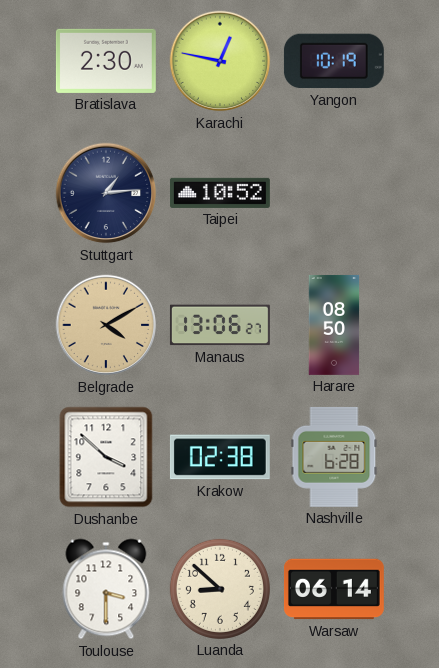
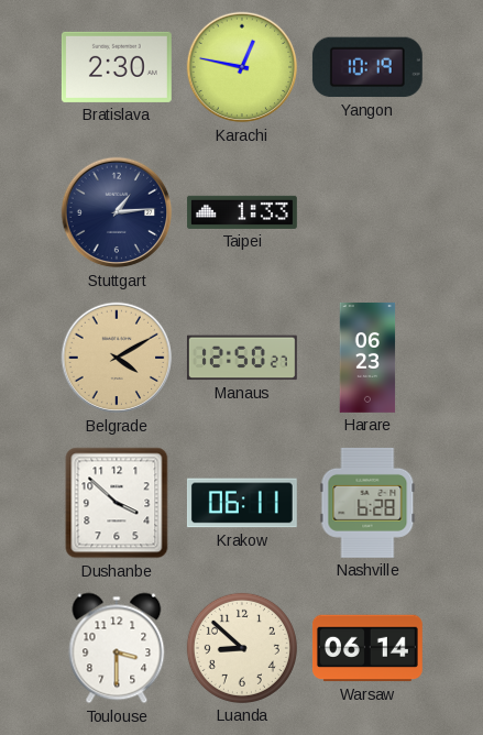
Taipei: 10:52 -> 1:33 (242, 212)
Manaus: 13:06 -> 12:50 (242, 358)
Harare: 08:50 -> 06:23 (367, 358)
Krakow: 02:38 -> 06:11 (242, 503)
